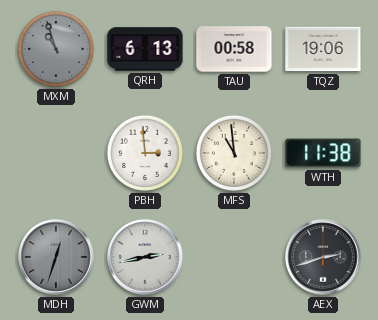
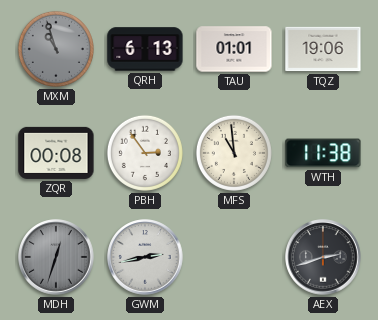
TAU: 00:58 -> 01:01 (234, 49)
ZQR: none -> 00:08 (56, 153)
PBH: 2:59 -> 2:54 (145, 153)
